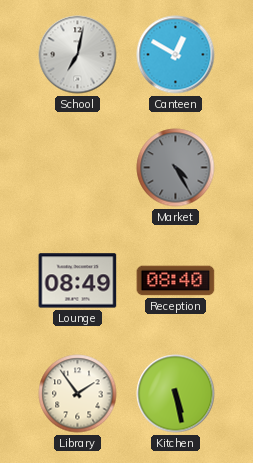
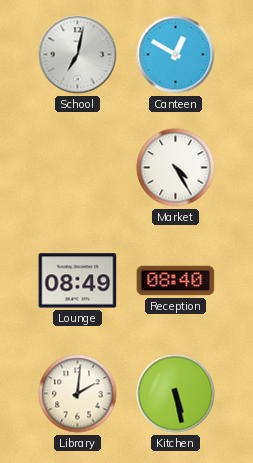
Market dial: grey -> white (176, 168)
Library: 1:54 -> 2:01 (78, 394)
